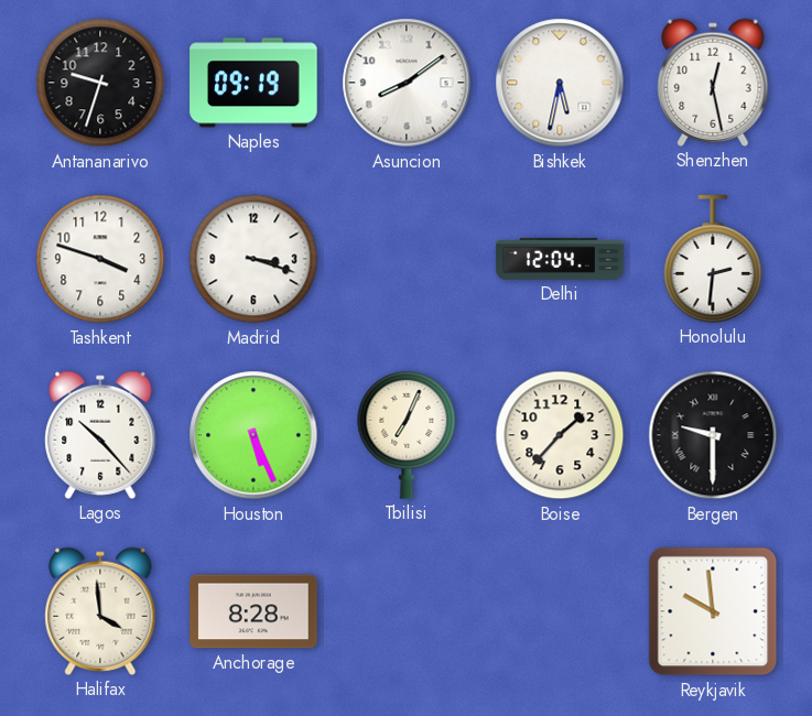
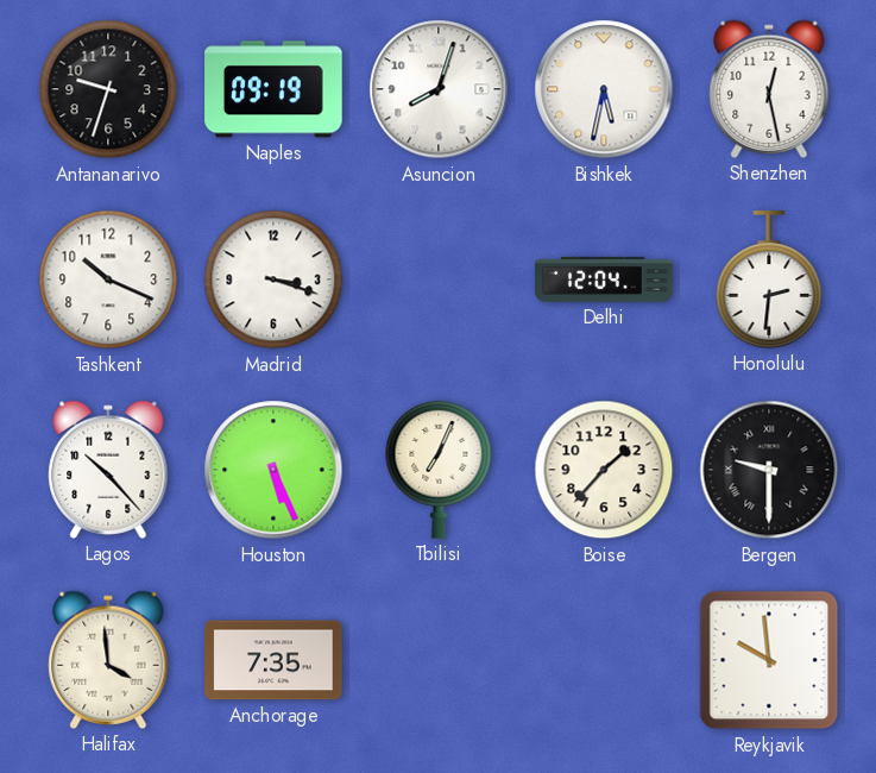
Asuncion: 8:09 -> 8:03 (439, 89)
Tashkent: 3:48 -> 10:19 (108, 279)
Anchorage: 8:28 -> 7:35 (273, 660)
